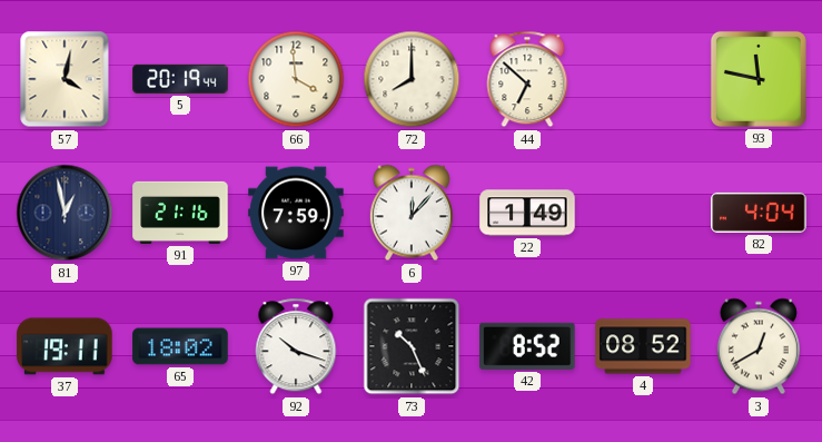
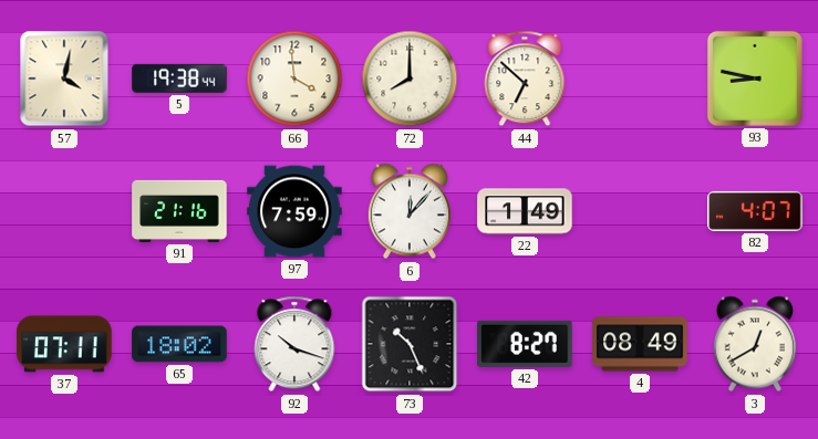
5: 20:19 -> 19:38 (179, 79)
93: 11:47 -> 8:47 (755, 79)
81: 12:58 -> none (65, 213)
82: 4:04 -> 4:07 (755, 211)
37: 19:11 -> 07:11 (64, 344)
42: 8:52 -> 8:27 (525, 344)
4: 08:52 -> 08:49 (640, 344)
